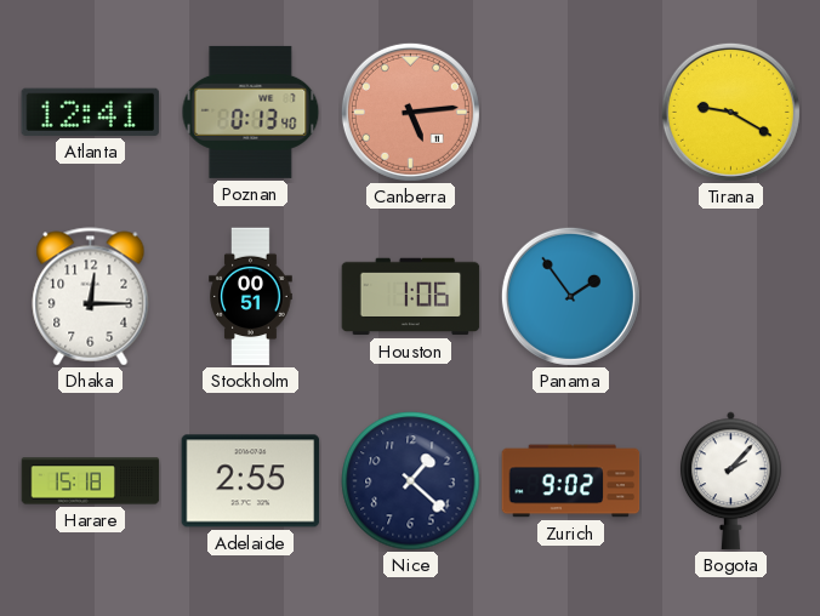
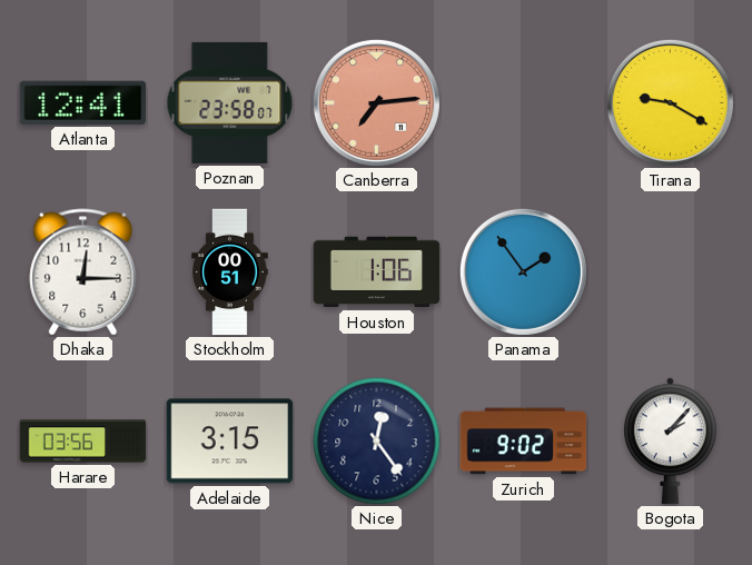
Poznan: 0:13 -> 23:58 (230, 102)
Canberra: 5:14 -> 7:14 (376, 102)
Harare: 15:18 -> 03:56 (83, 442)
Adelaide: 2:55 -> 3:15 (230, 442)
Nice: 1:22 -> 12:24 (377, 442)
